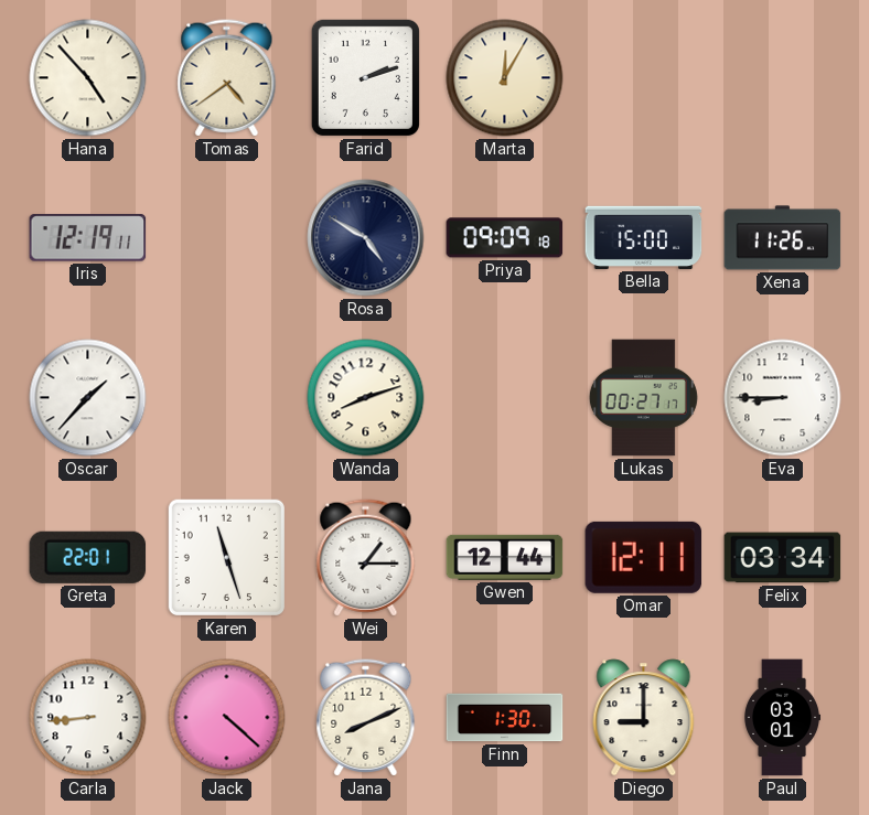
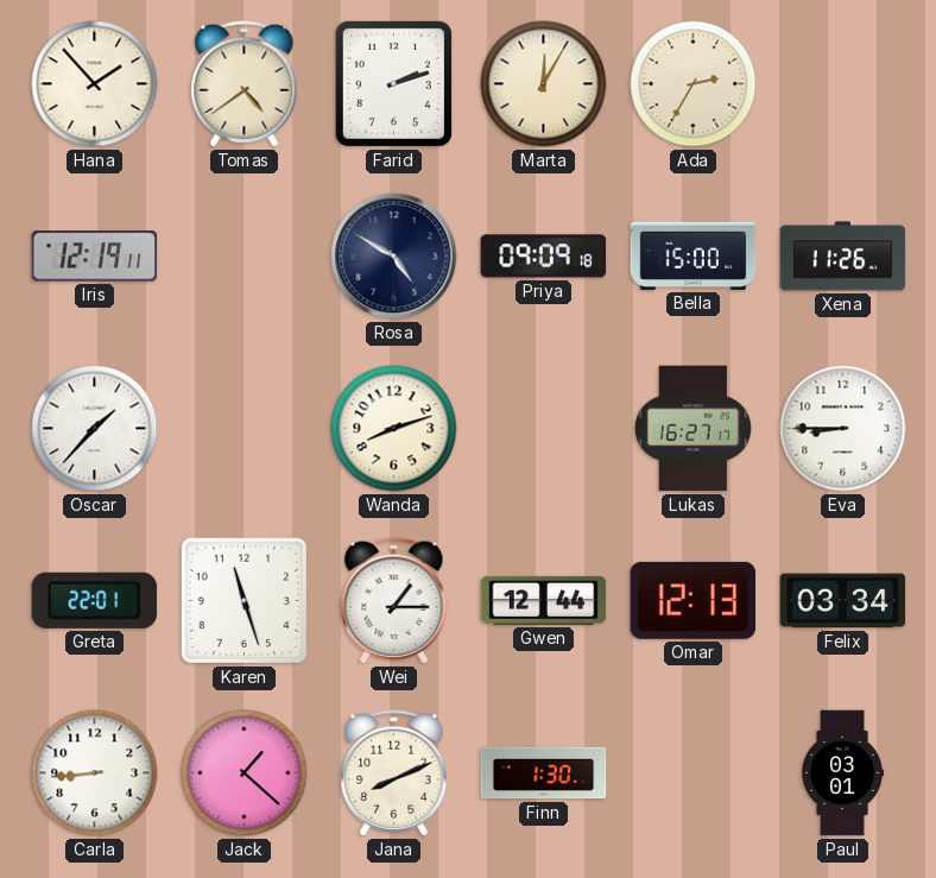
Hana: 4:53 -> 1:53 (95, 84)
Ada: none -> 2:35 (694, 84)
Lukas: 00:27 -> 16:27 (692, 429)
Omar: 12:11 -> 12:13 (694, 600)
Jack: 4:22 -> 1:22 (245, 773)
Diego: 9:00 -> none (644, 718)
